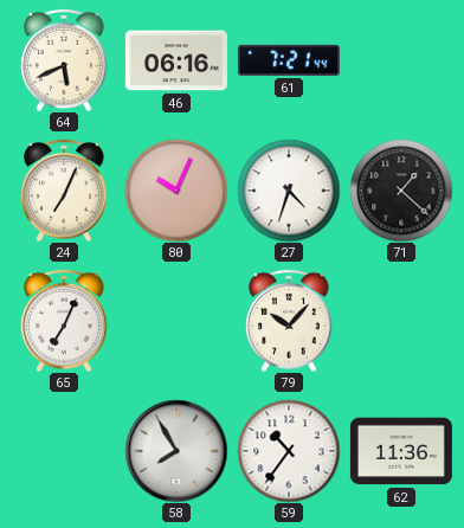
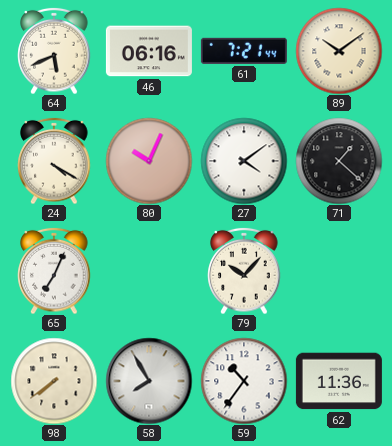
89: none -> 10:09 (339, 51)
24: 7:04 -> 4:20 (54, 161)
27: 4:33 -> 4:09 (244, 161)
98: none -> 7:39 (54, 381)
